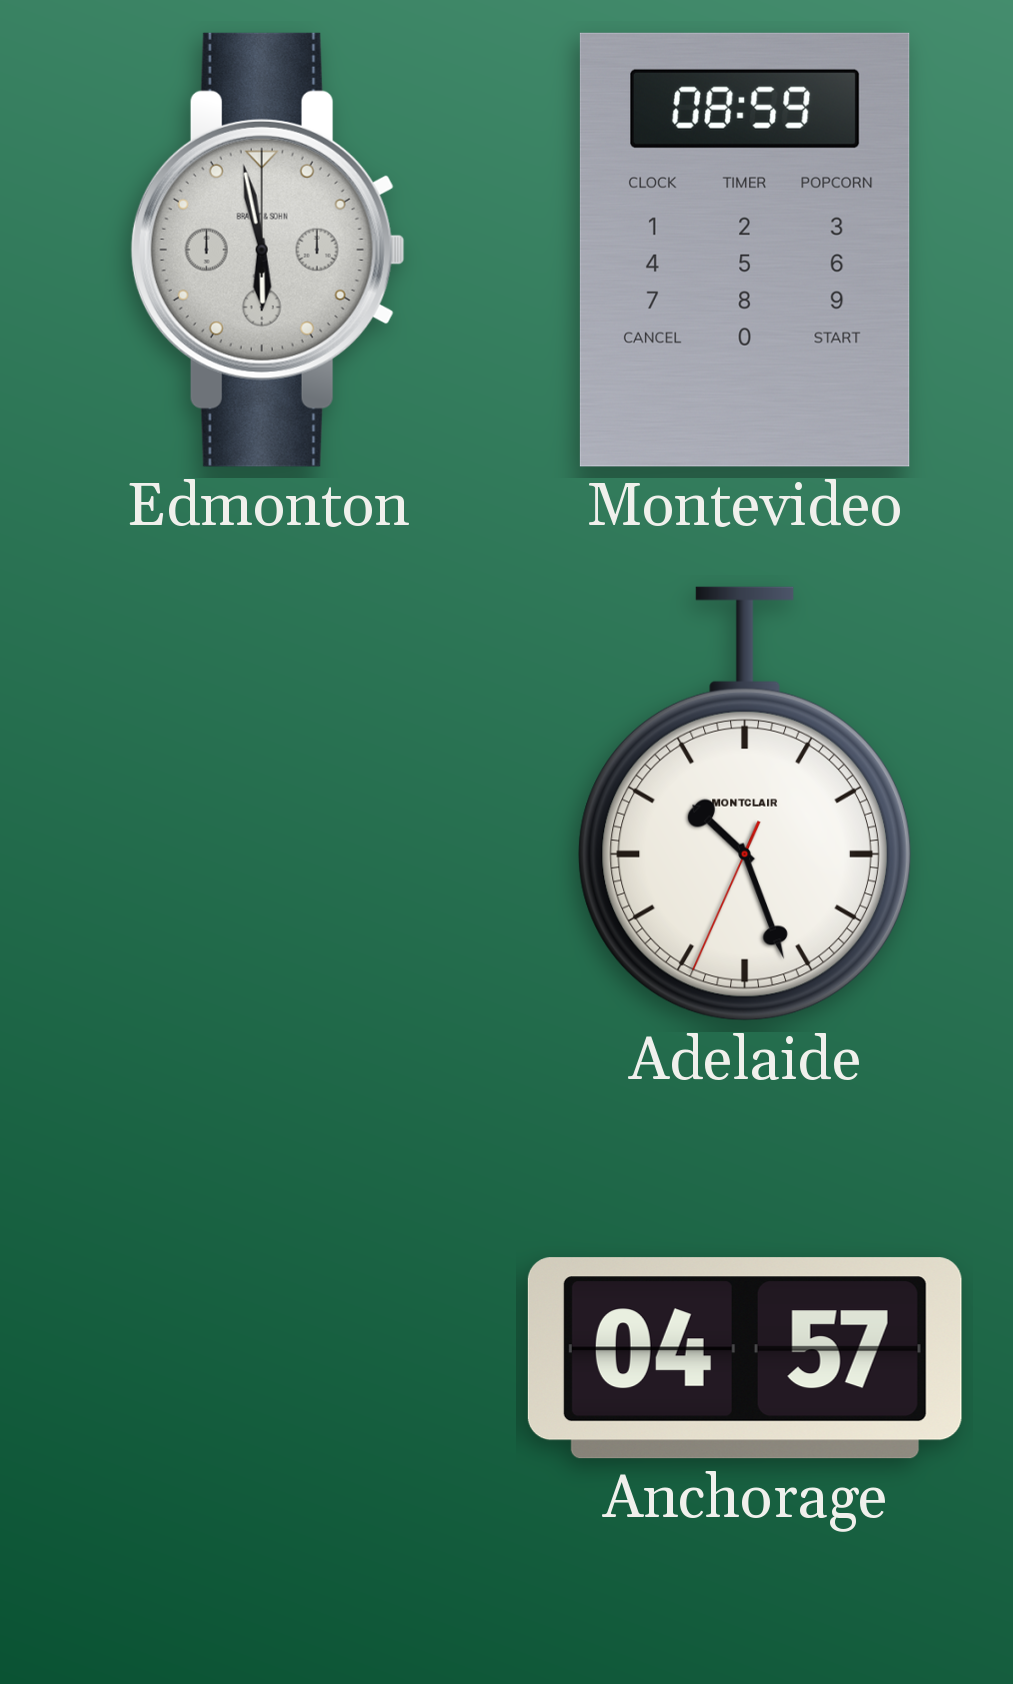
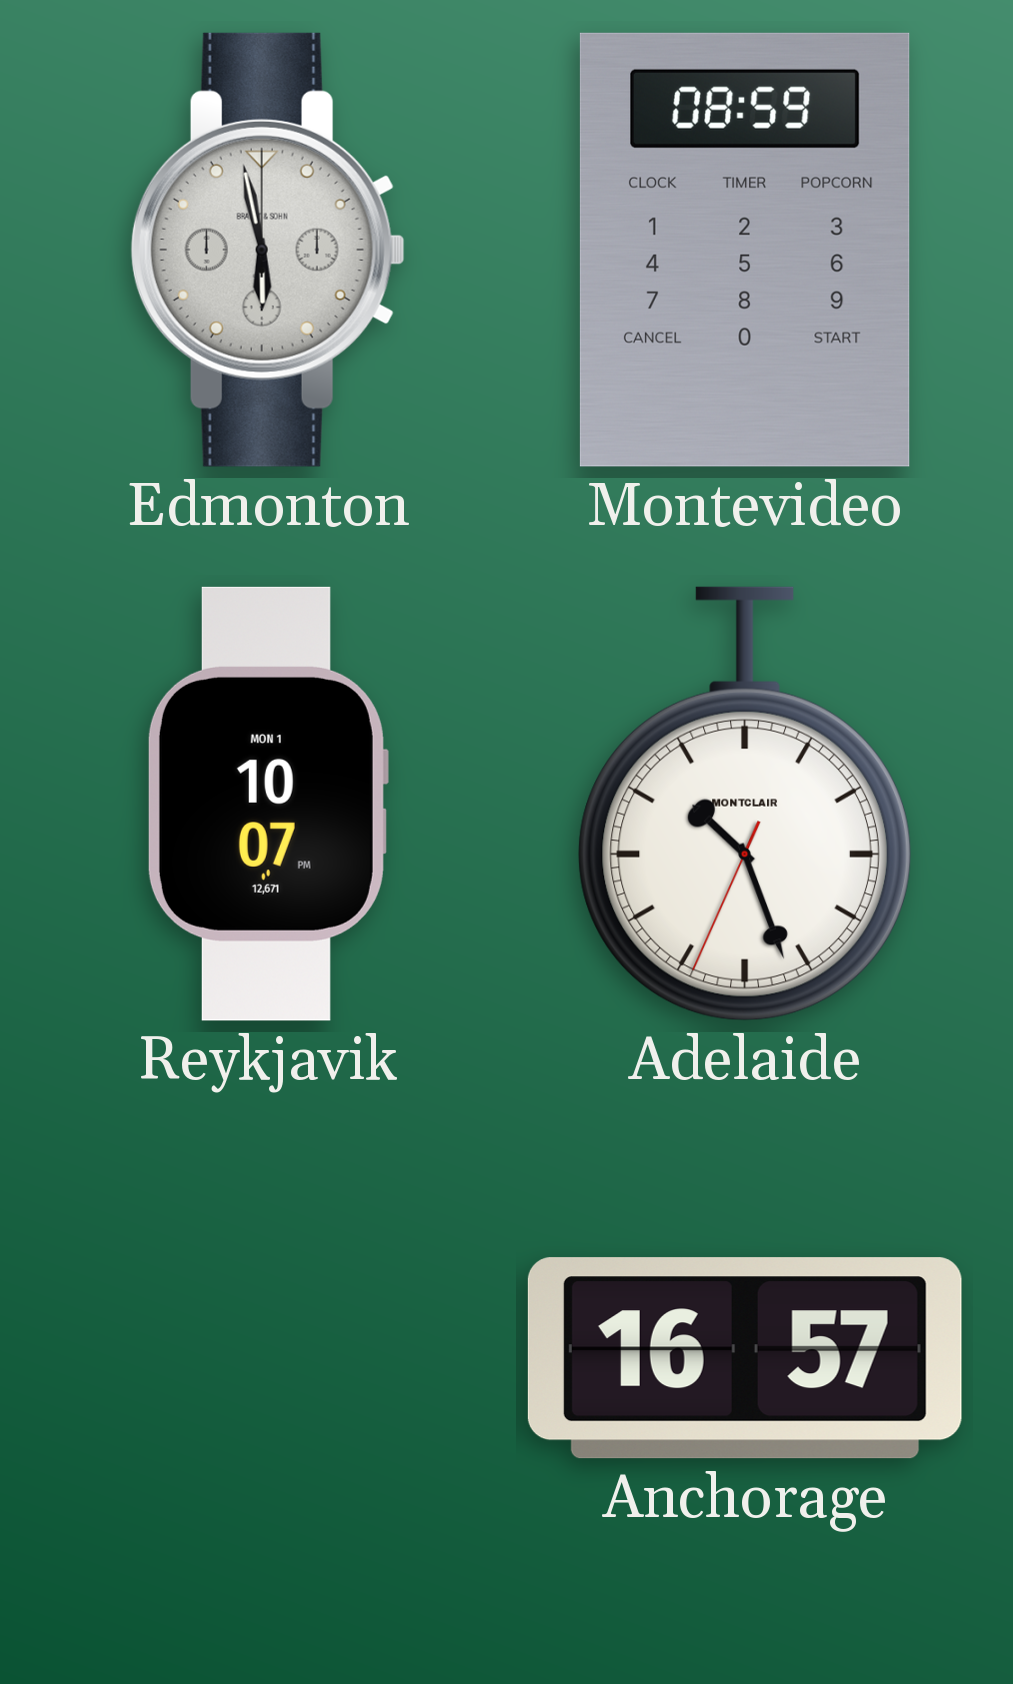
Reykjavik: none -> 10:07 (267, 804)
Anchorage: 04:57 -> 16:57 (745, 1358)
